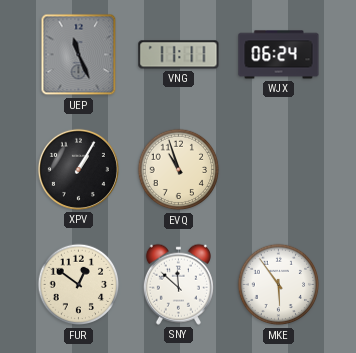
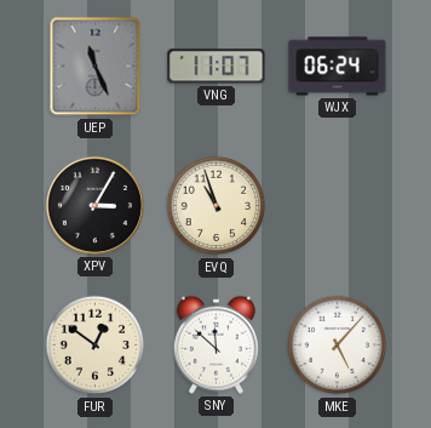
VNG: 11:11 -> 11:07 (217, 67)
XPV: 1:05 -> 3:05 (94, 205)
MKE: 5:54 -> 5:07 (338, 346)
